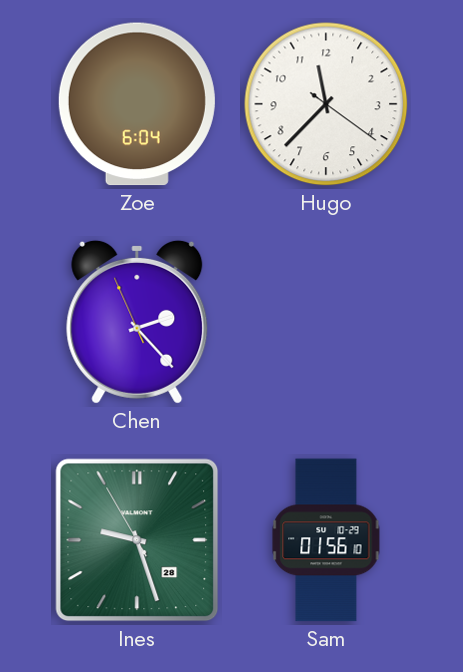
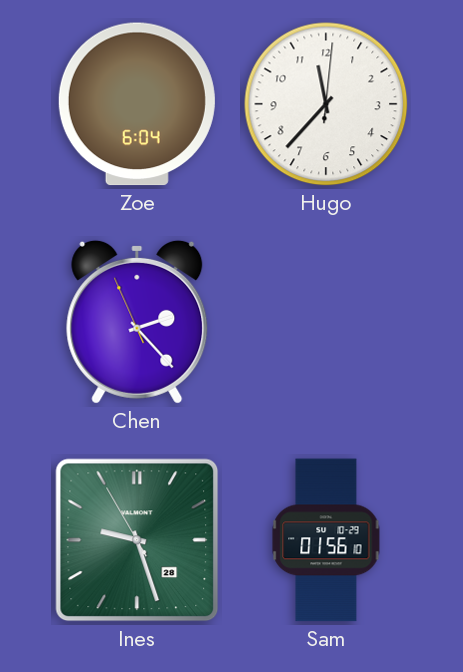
Hugo: 11:37:21 -> 11:37:01 (326, 104)
